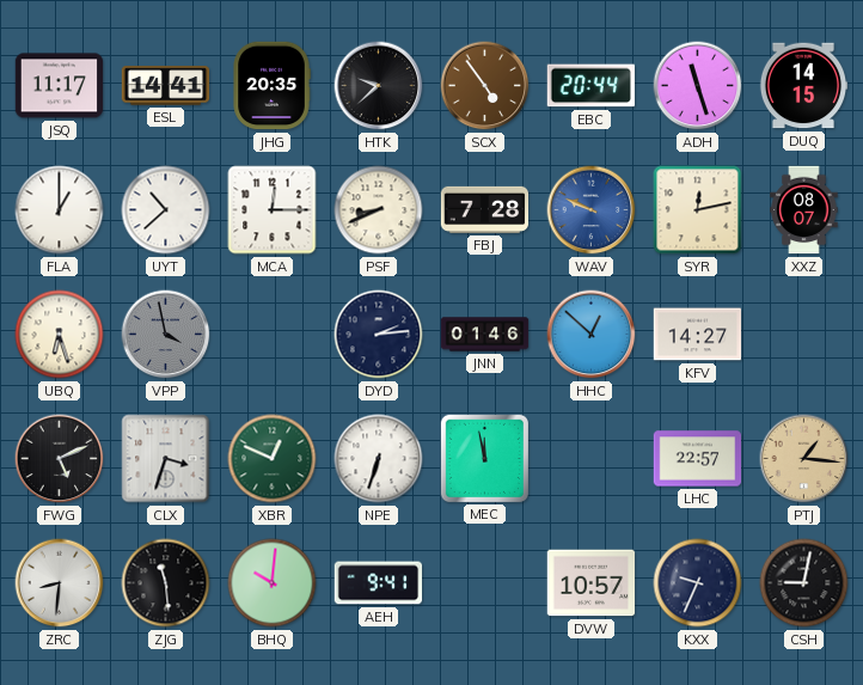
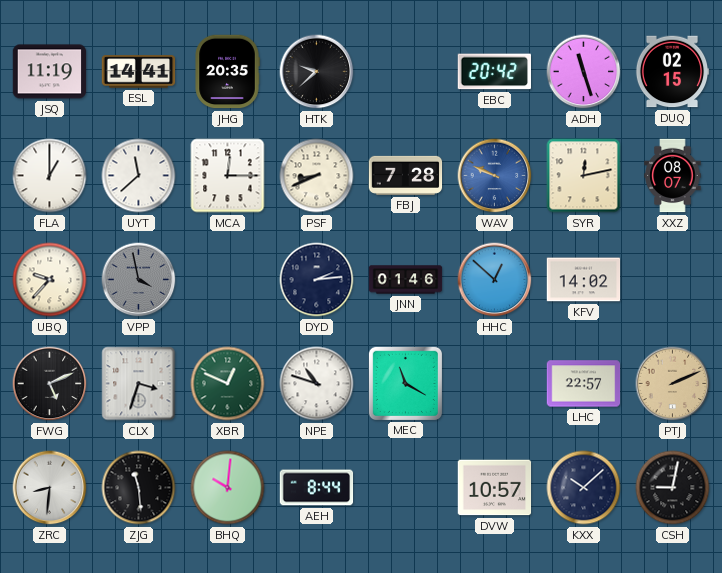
JSQ: 11:17 -> 11:19 (50, 72)
SCX: 4:54 -> none (485, 86)
EBC: 20:44 -> 20:42 (494, 72)
DUQ: 14:15 -> 02:15 (672, 72)
UYT: 10:38 -> 11:38 (139, 176)
UBQ: 6:27 -> 9:37 (50, 280)
KFV: 14:27 -> 14:02 (584, 280)
NPE: 6:33 -> 10:48 (317, 384)
MEC: 11:58 -> 11:20 (405, 383)
PTJ: 1:16 -> 2:11 (673, 384)
AEH: 9:41 -> 8:44 (317, 488)
KXX: 9:34 -> 10:08 (584, 488)
